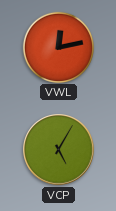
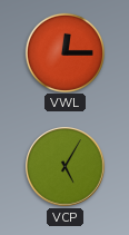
VWL: 12:13 -> 12:15 (64, 52)
